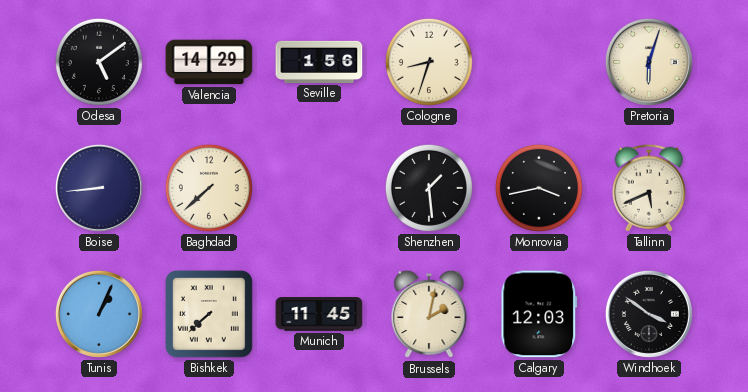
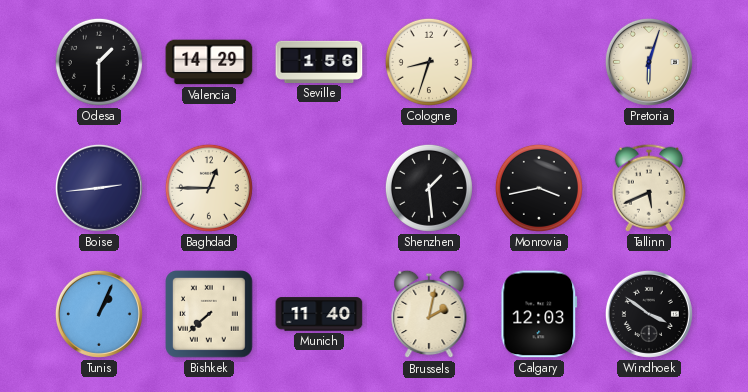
Odesa: 5:09 -> 1:30 (99, 62)
Boise: 8:44 -> 2:44 (99, 188)
Baghdad: 7:38 -> 12:45 (209, 188)
Munich: 11:45 -> 11:40 (319, 314)
